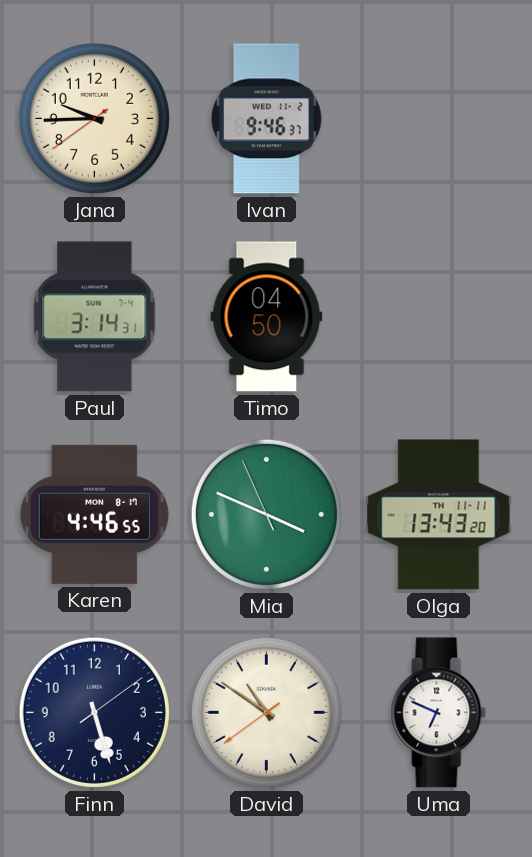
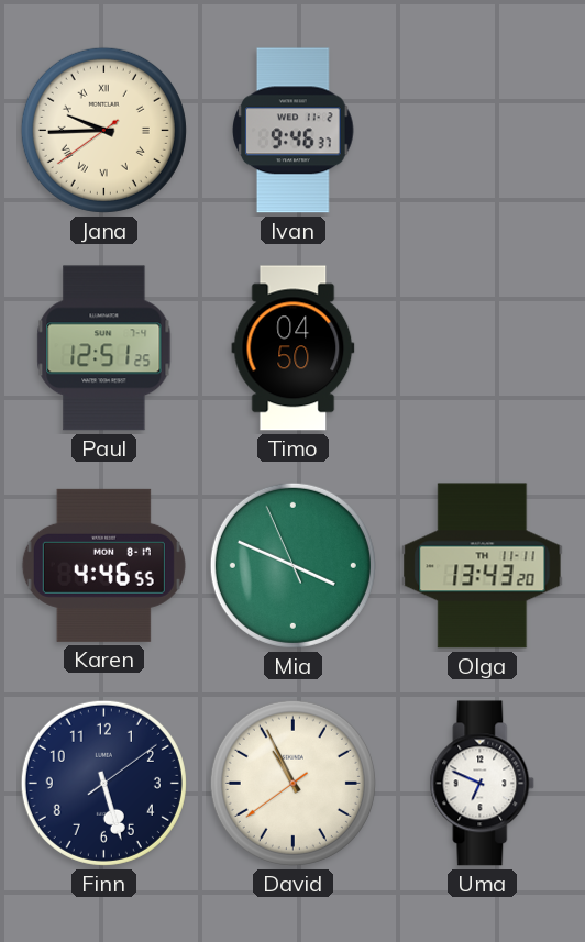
Jana numerals: Arabic -> Roman (103, 130)
Paul: 3:14 -> 12:51 (104, 348)
David: 10:50 -> 10:55 (292, 783)
